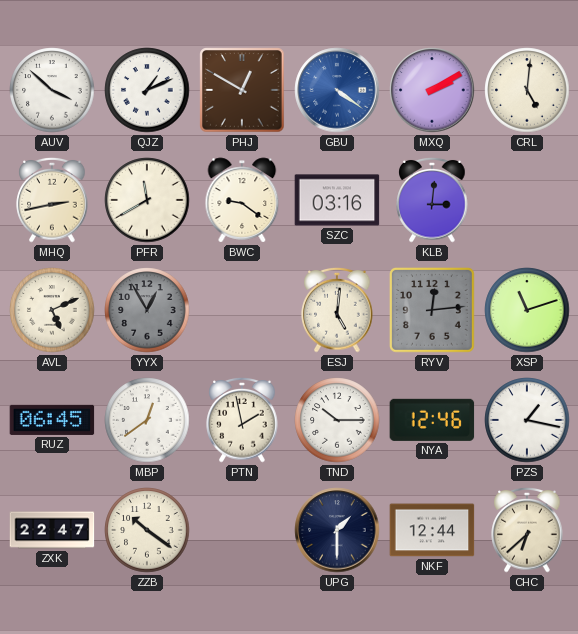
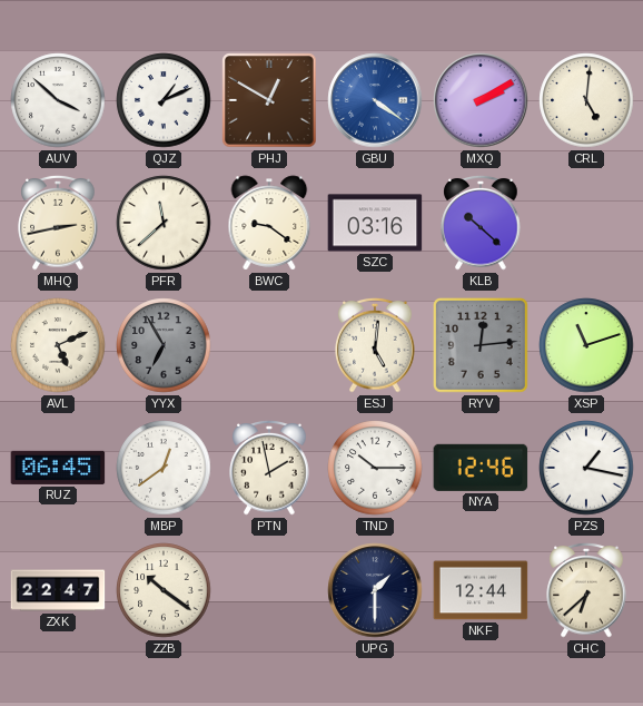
PFR: 11:40 -> 11:38 (164, 223)
KLB: 3:01 -> 10:22 (481, 223)
YYX: 12:55 -> 6:55 (164, 345)
